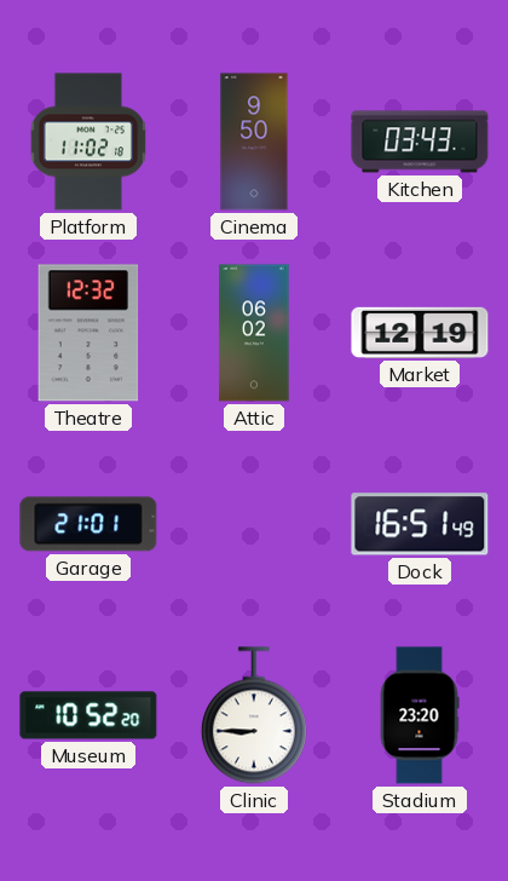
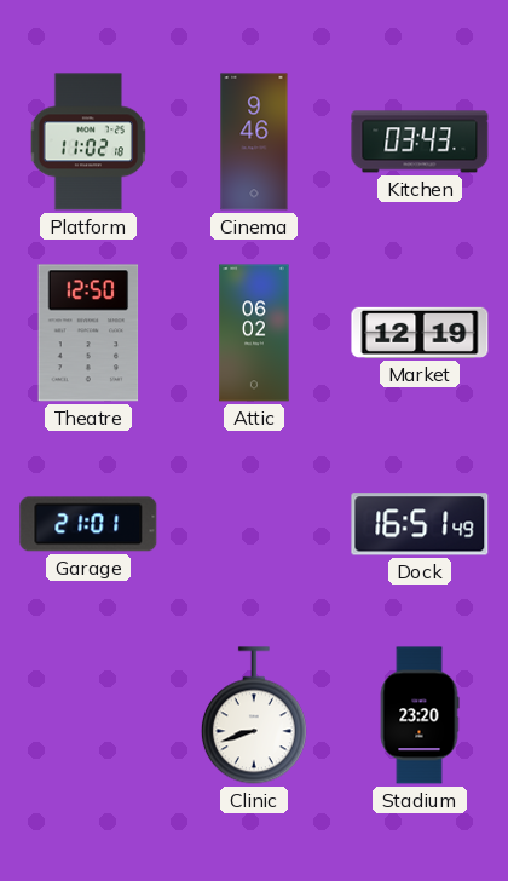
Cinema: 9:50 -> 9:46 (254, 142)
Theatre: 12:32 -> 12:50 (88, 333)
Museum: 10:52 -> none (88, 715)
Clinic: 8:45 -> 8:42 (254, 715)
